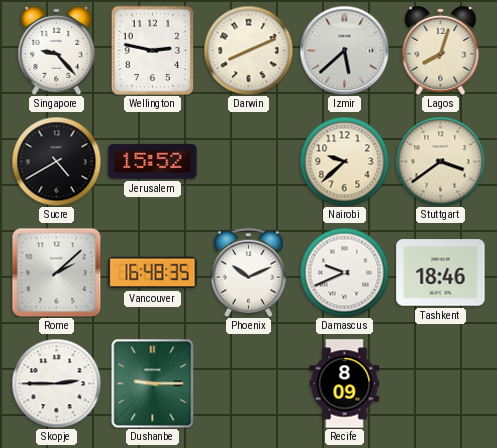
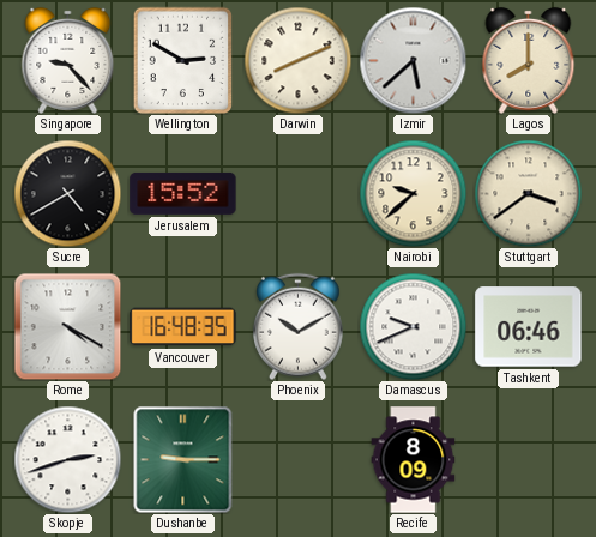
Wellington: 2:47 -> 2:50 (183, 60)
Lagos: 8:03 -> 8:00 (529, 60)
Rome: 2:08 -> 4:20 (67, 326)
Phoenix: 10:11 -> 10:10 (299, 326)
Tashkent: 18:46 -> 06:46 (529, 327)
Skopje: 2:45 -> 2:42 (67, 459)
